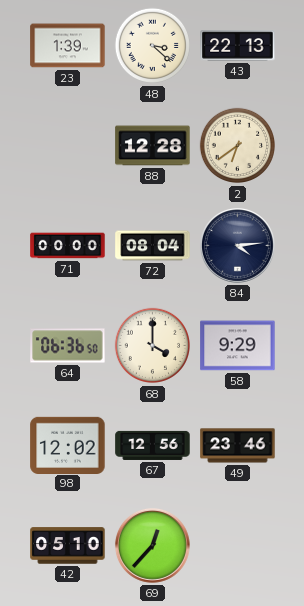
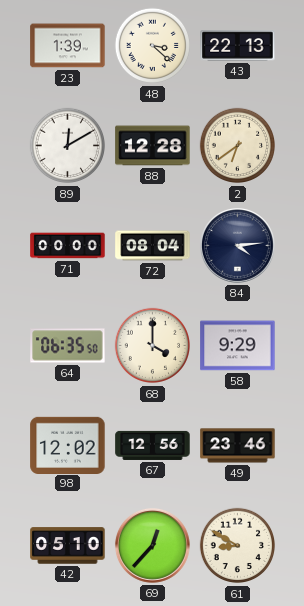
89: none -> 12:10 (68, 146)
64: 06:36 -> 06:35 (68, 346)
61: none -> 8:50 (238, 546)
